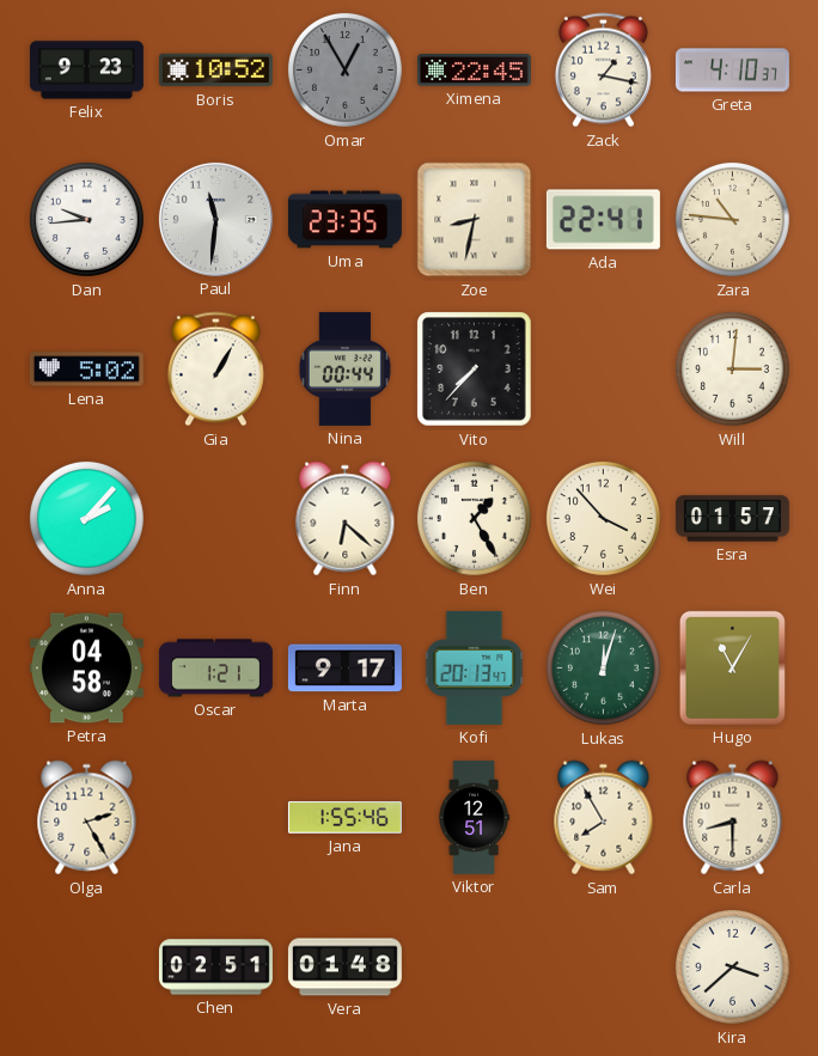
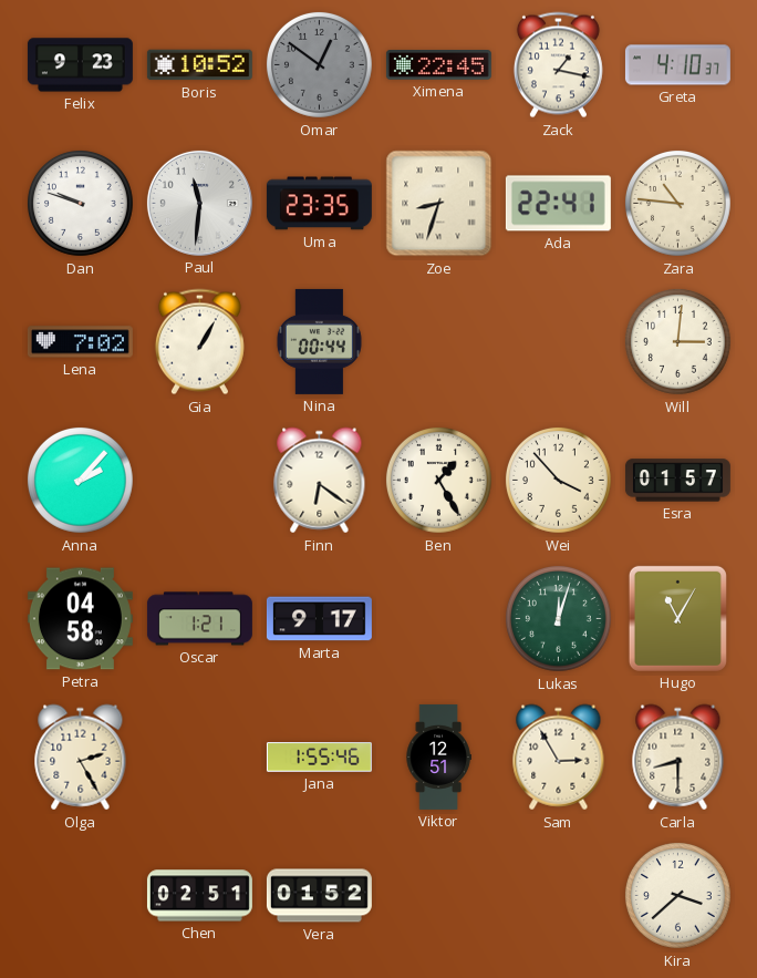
Omar: 12:55 -> 12:51 (319, 64)
Dan: 9:44 -> 9:48 (80, 203)
Zoe: 8:32 -> 8:33 (439, 204)
Lena: 5:02 -> 7:02 (80, 342)
Vito: 7:37 -> none (475, 370)
Finn: 6:22 -> 6:21 (320, 481)
Kofi: 20:13 -> none (475, 667)
Sam: 7:55 -> 2:55 (559, 758)
Vera: 01:48 -> 01:52 (319, 896)
